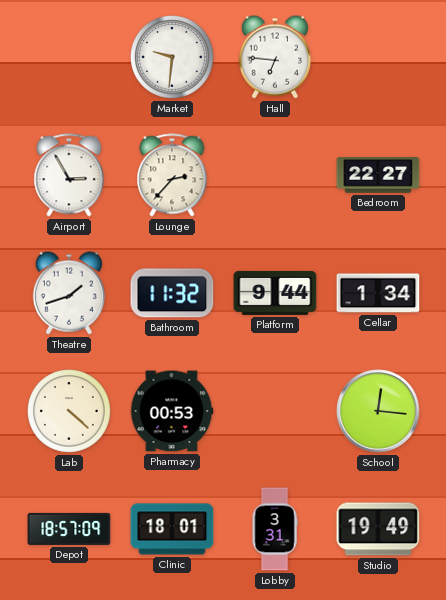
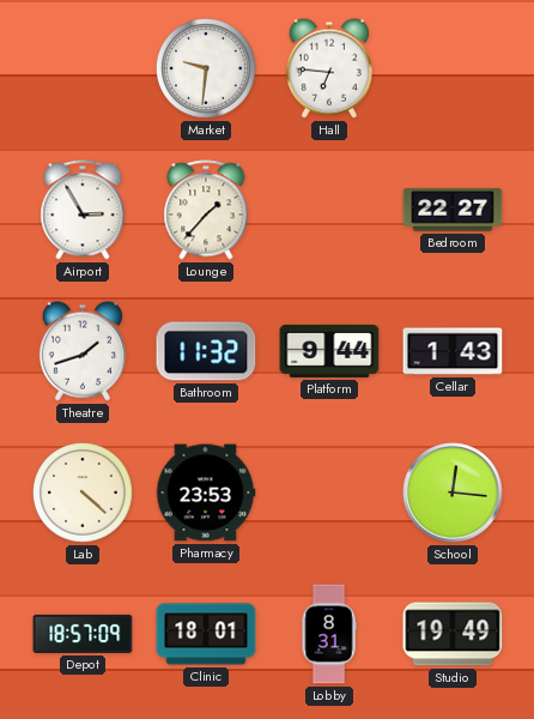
Lounge: 2:37 -> 1:37 (206, 210)
Cellar: 1:34 -> 1:43 (453, 351)
Pharmacy: 00:53 -> 23:53 (206, 493)
Lobby: 3:31 -> 8:31 (329, 634)
